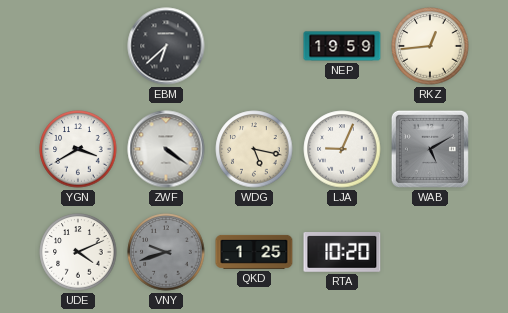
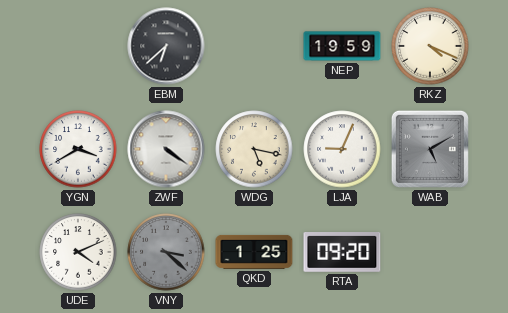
RKZ: 12:44 -> 4:19 (430, 46)
VNY: 9:42 -> 3:22 (166, 252)
RTA: 10:20 -> 09:20 (342, 253)
